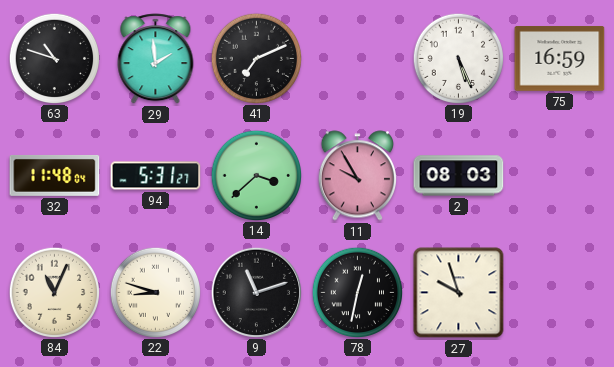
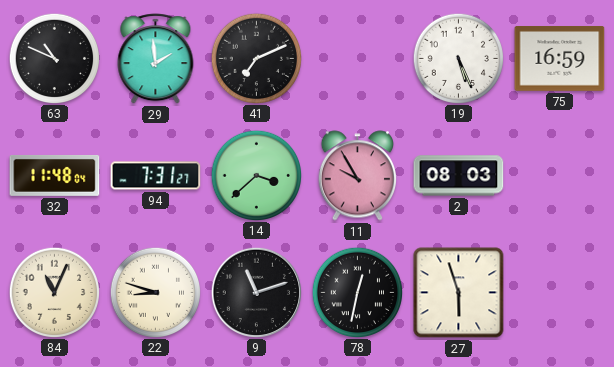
63: 10:48 -> 10:49 (54, 58)
94: 5:31 -> 7:31 (156, 176)
27: 9:57 -> 5:57 (459, 293)
